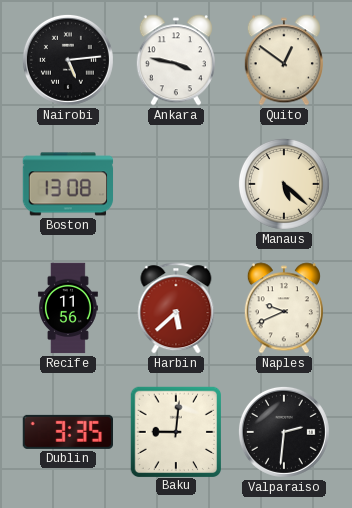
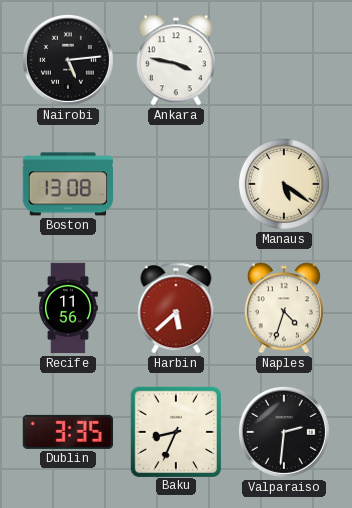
Quito: 12:51 -> none (284, 60)
Manaus: 5:22 -> 5:21 (284, 184)
Naples: 9:41 -> 4:33 (284, 308)
Baku: 9:01 -> 8:34 (175, 431)
